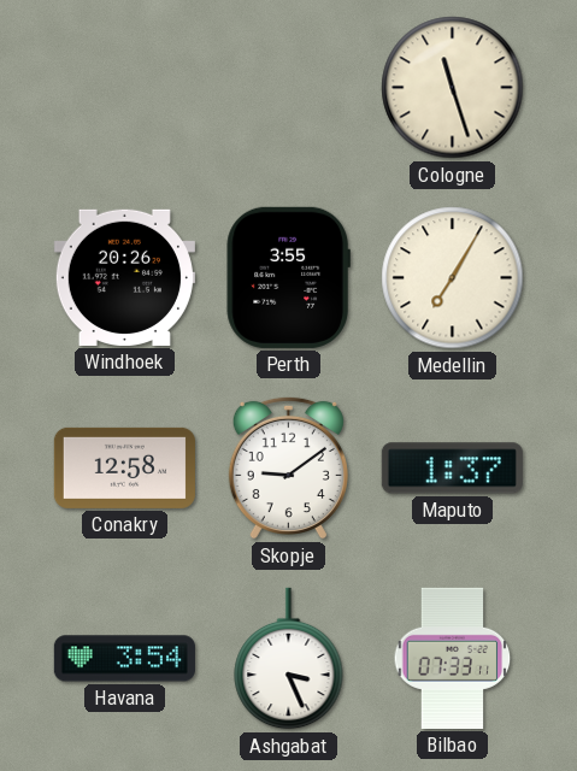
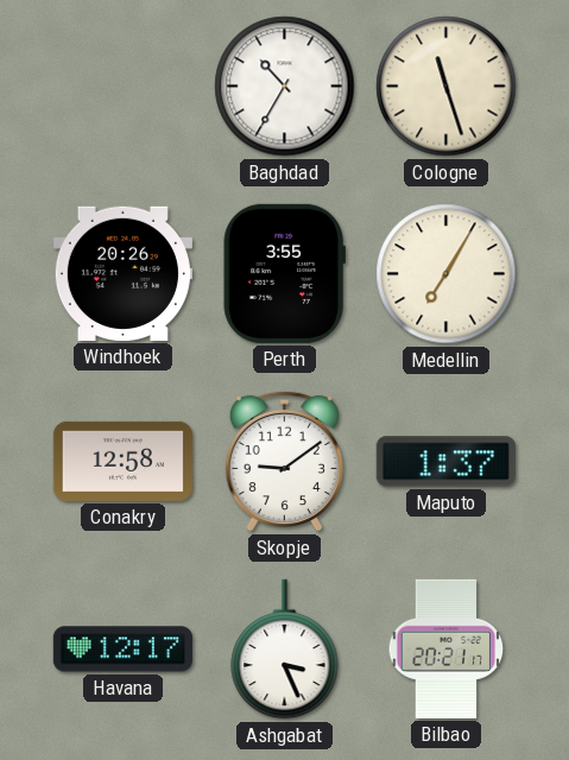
Baghdad: none -> 10:35 (285, 87)
Havana: 3:54 -> 12:17 (122, 650)
Bilbao: 07:33 -> 20:21 (447, 648)
